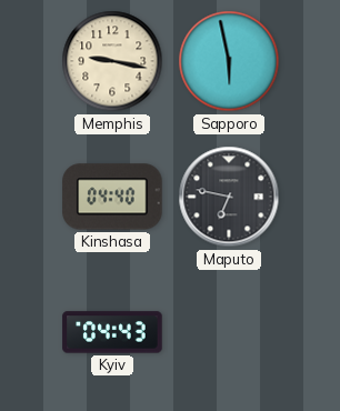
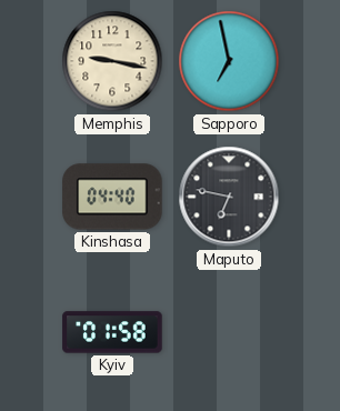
Sapporo: 5:58 -> 6:58 (229, 61)
Kyiv: 04:43 -> 01:58 (112, 332)
